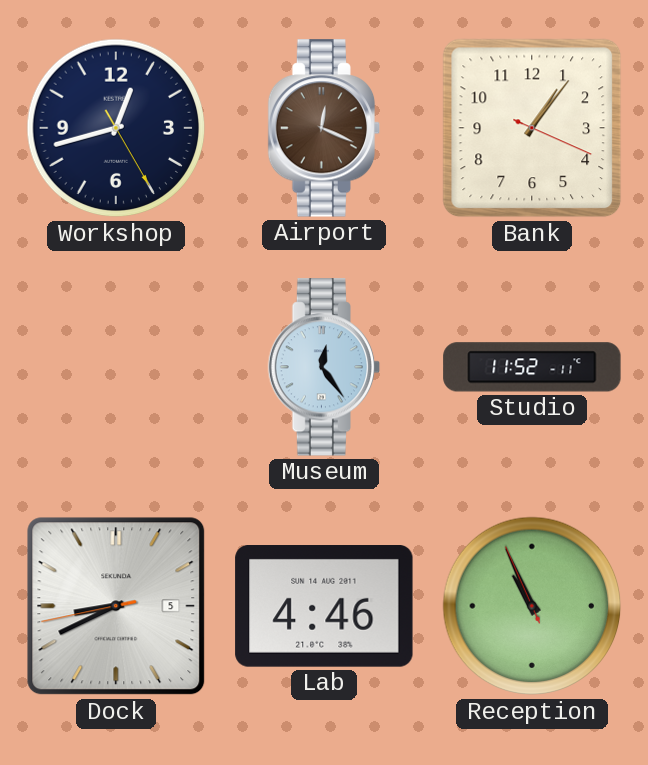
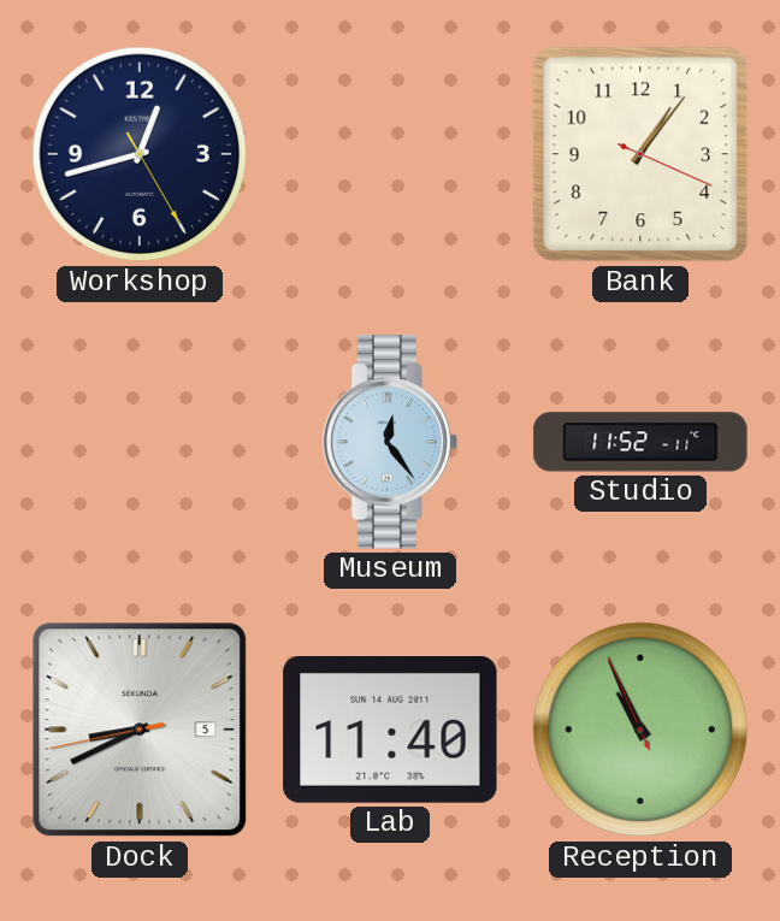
Airport: 12:19 -> none (324, 128)
Lab: 4:46 -> 11:40 (390, 731)
